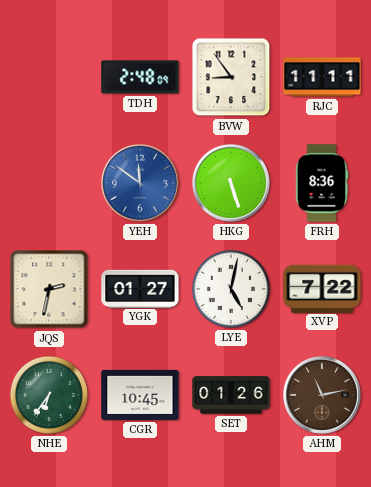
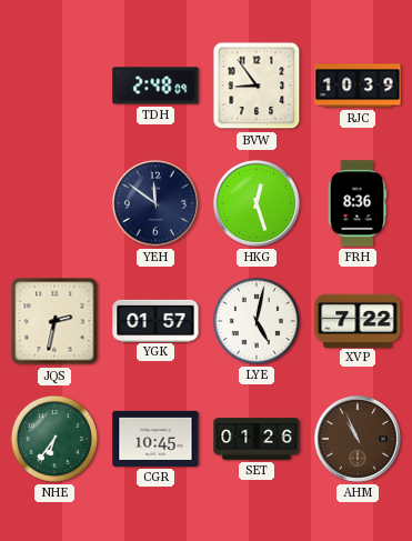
RJC: 11:11 -> 10:39 (358, 86)
YEH dial: blue -> navy (155, 203)
HKG: 5:27 -> 12:27 (257, 203)
YGK: 01:27 -> 01:57 (155, 320)
AHM: 11:13 -> 10:56 (358, 439)
